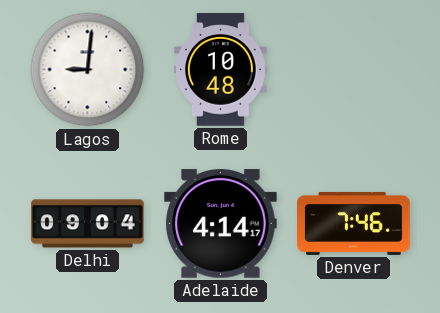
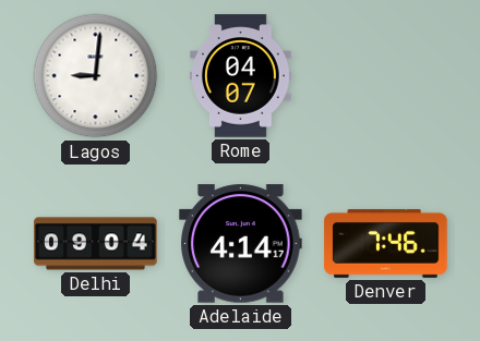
Rome: 10:48 -> 04:07 (241, 76)
